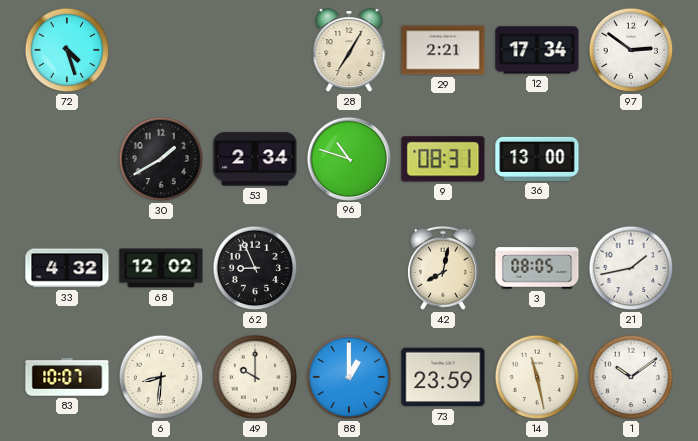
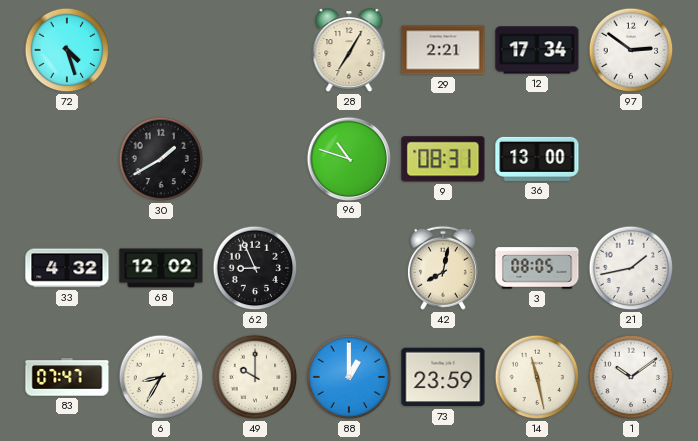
53: 2:34 -> none (255, 159)
83: 10:07 -> 07:47 (67, 377)
6: 8:31 -> 8:35 (161, 377)
